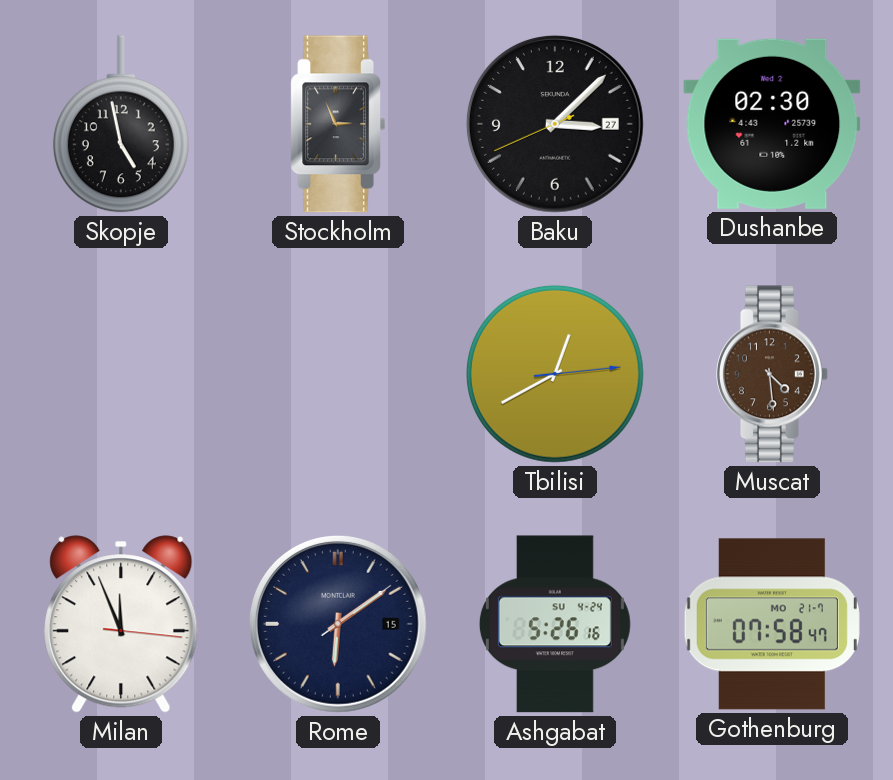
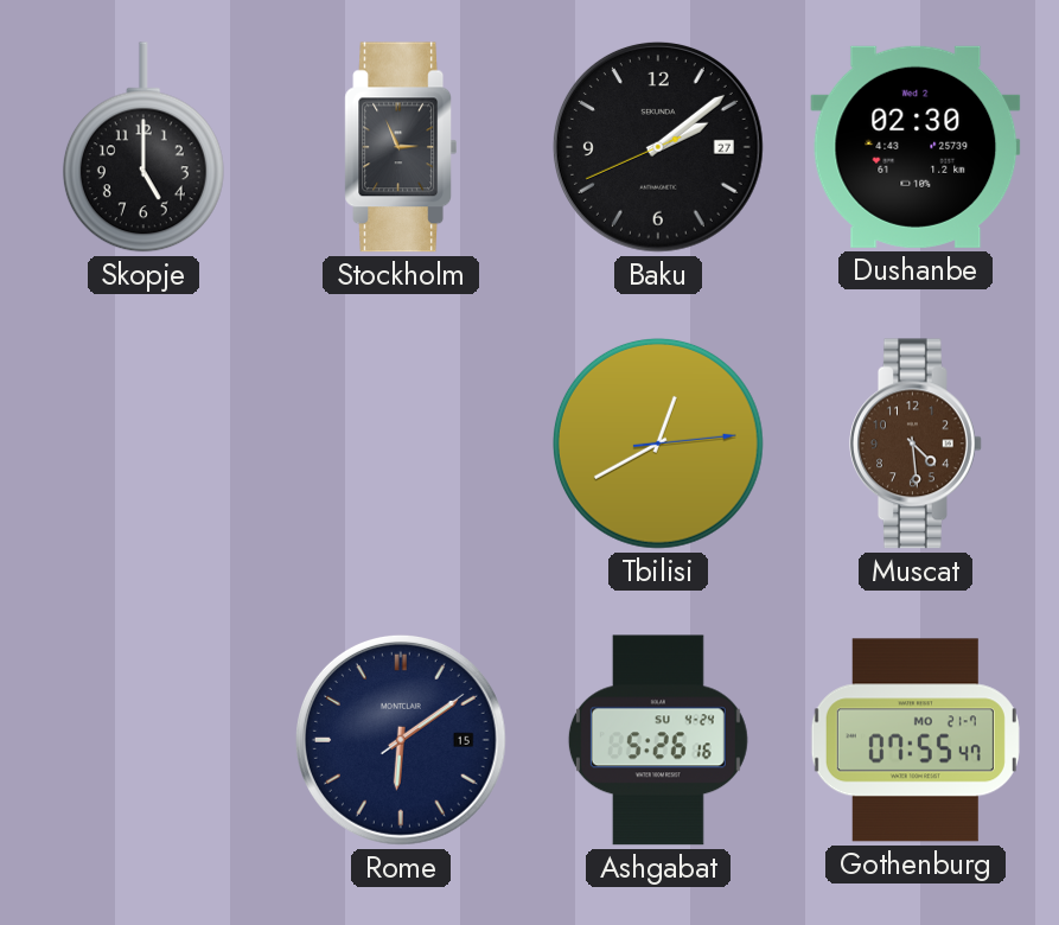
Skopje: 4:58 -> 5:00 (143, 147)
Baku: 3:07 -> 2:08 (658, 147)
Milan: 11:56 -> none (121, 624)
Gothenburg: 07:58 -> 07:55 (916, 740)
